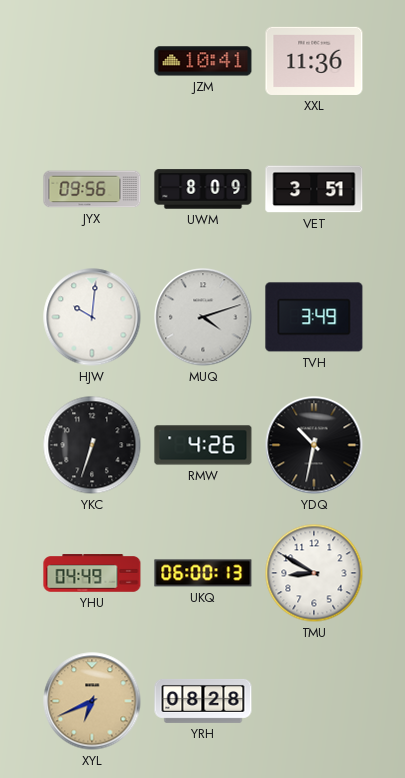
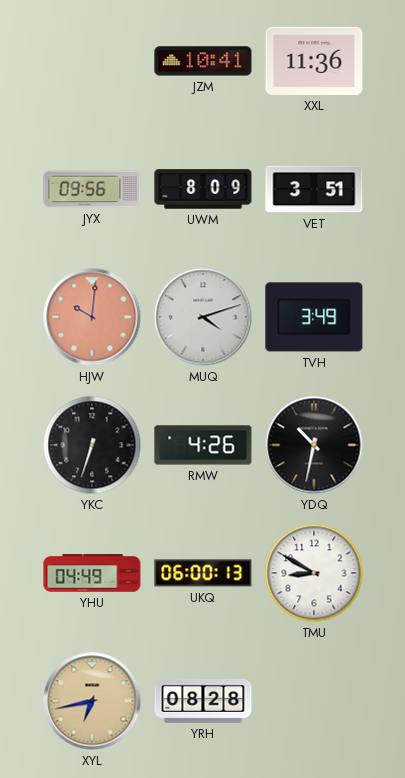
HJW dial: white -> salmon (92, 317)
XYL: 6:41 -> 6:43 (92, 701)
